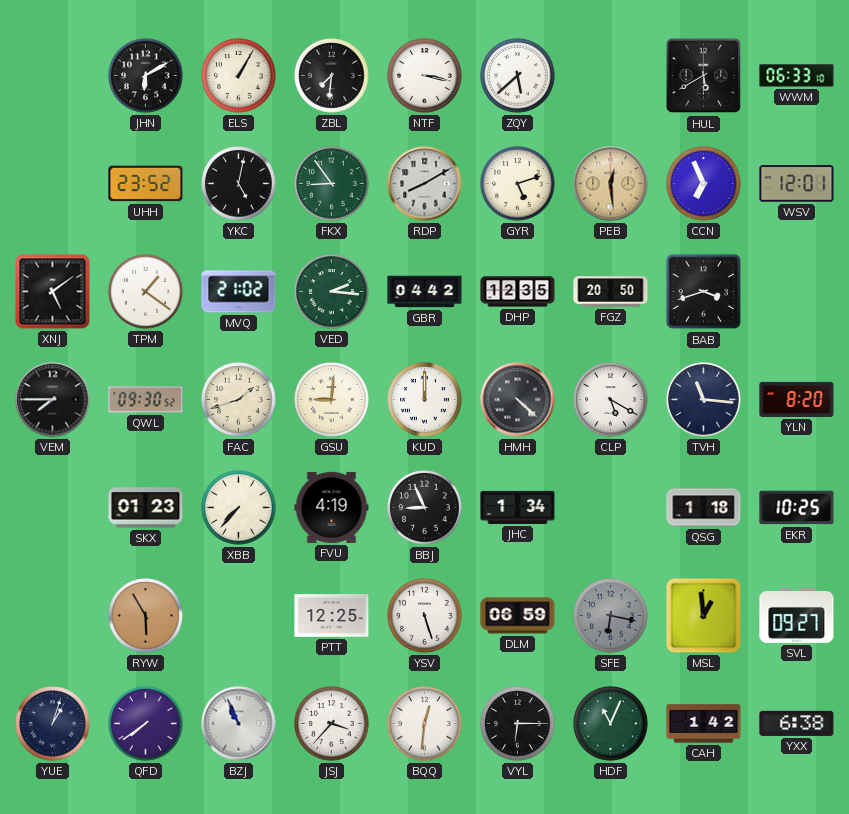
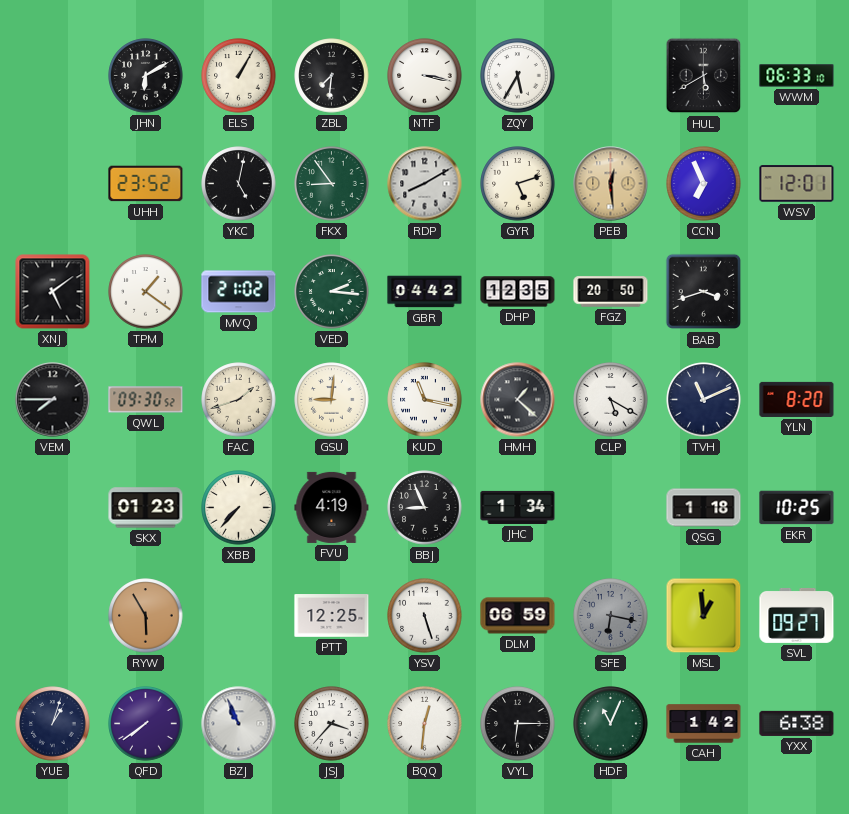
ZQY: 5:38 -> 5:35 (518, 76)
KUD: 12:00 -> 11:17 (425, 400)
HMH: 4:22 -> 1:22 (518, 400)
TVH: 11:16 -> 11:11 (704, 400)
